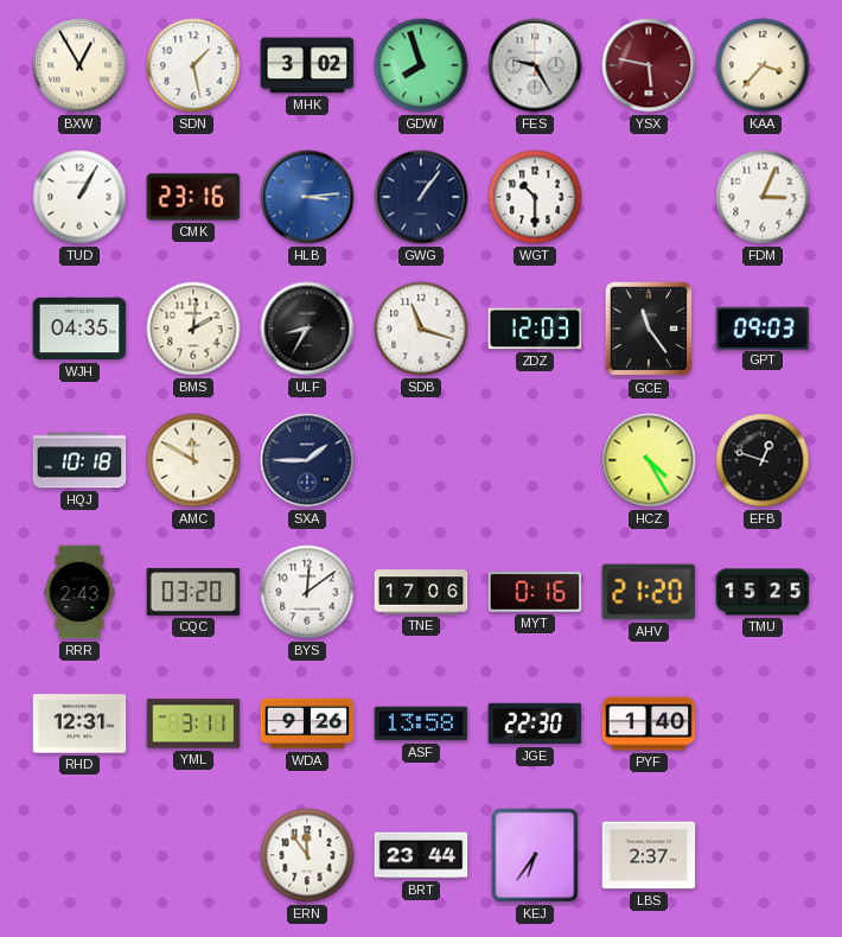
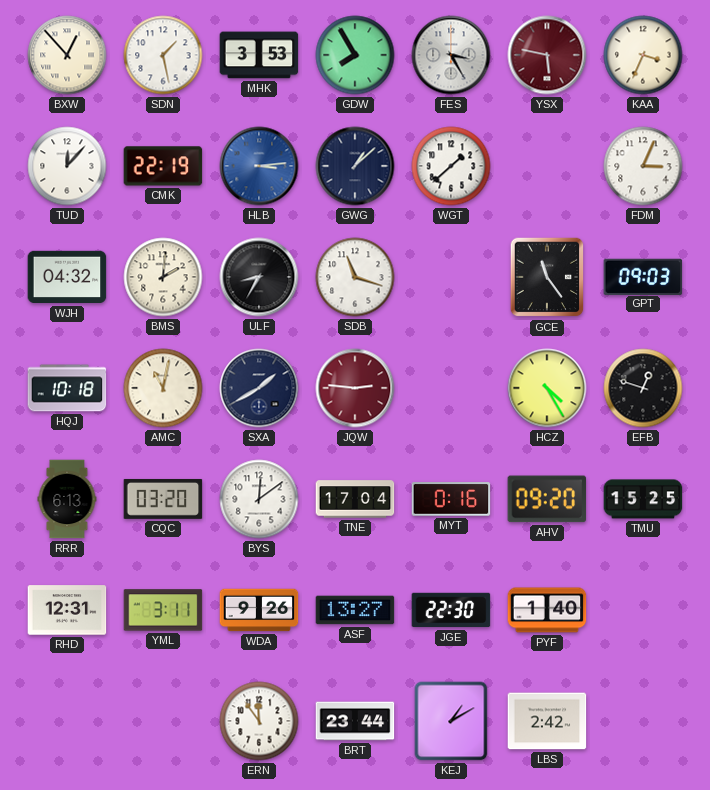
BXW: 12:55 -> 12:53 (67, 55)
MHK: 3:02 -> 3:53 (259, 55)
GDW: 7:57 -> 7:55 (355, 55)
FES: 9:25 -> 3:25 (451, 55)
KAA: 3:37 -> 3:34 (643, 55)
TUD: 1:05 -> 12:07 (67, 166)
CMK: 23:16 -> 22:19 (163, 166)
GWG: 1:06 -> 1:08 (355, 166)
WGT: 10:30 -> 1:38 (451, 166)
WJH: 04:35 -> 04:32 (67, 277)
ZDZ: 12:03 -> none (535, 329)
AMC: 11:50 -> 11:02 (163, 388)
SXA: 1:45 -> 1:40 (259, 388)
JQW: none -> 2:46 (355, 388)
RRR: 2:43 -> 6:13 (67, 499)
TNE: 17:06 -> 17:04 (355, 499)
AHV: 21:20 -> 09:20 (547, 499)
ASF: 13:58 -> 13:27 (355, 610)
KEJ: 6:36 -> 1:10 (451, 721)
LBS: 2:37 -> 2:42 (547, 721)
